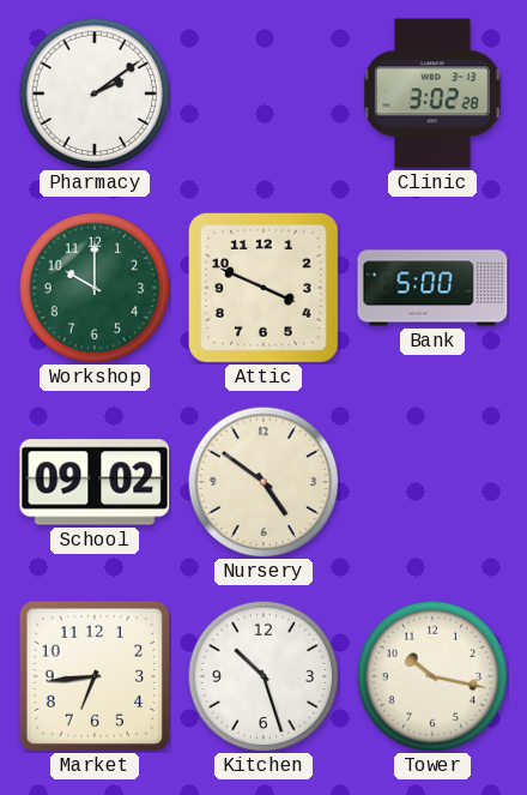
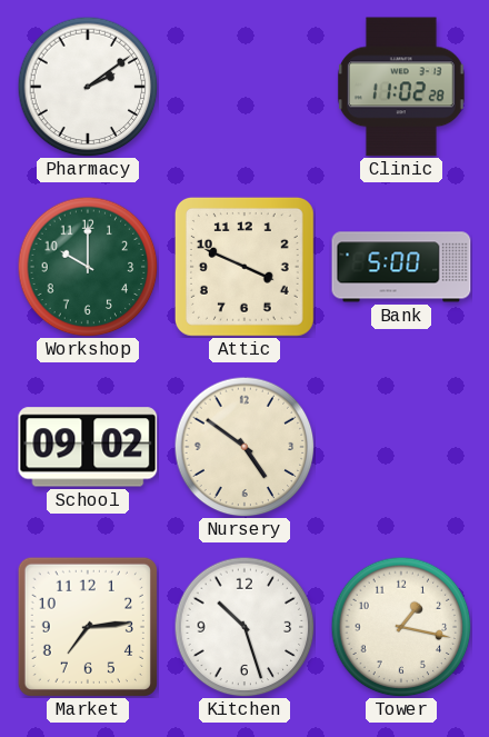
Clinic: 3:02 -> 11:02 (401, 87)
Market: 6:44 -> 7:14 (88, 627)
Tower: 10:17 -> 1:17 (401, 627)
